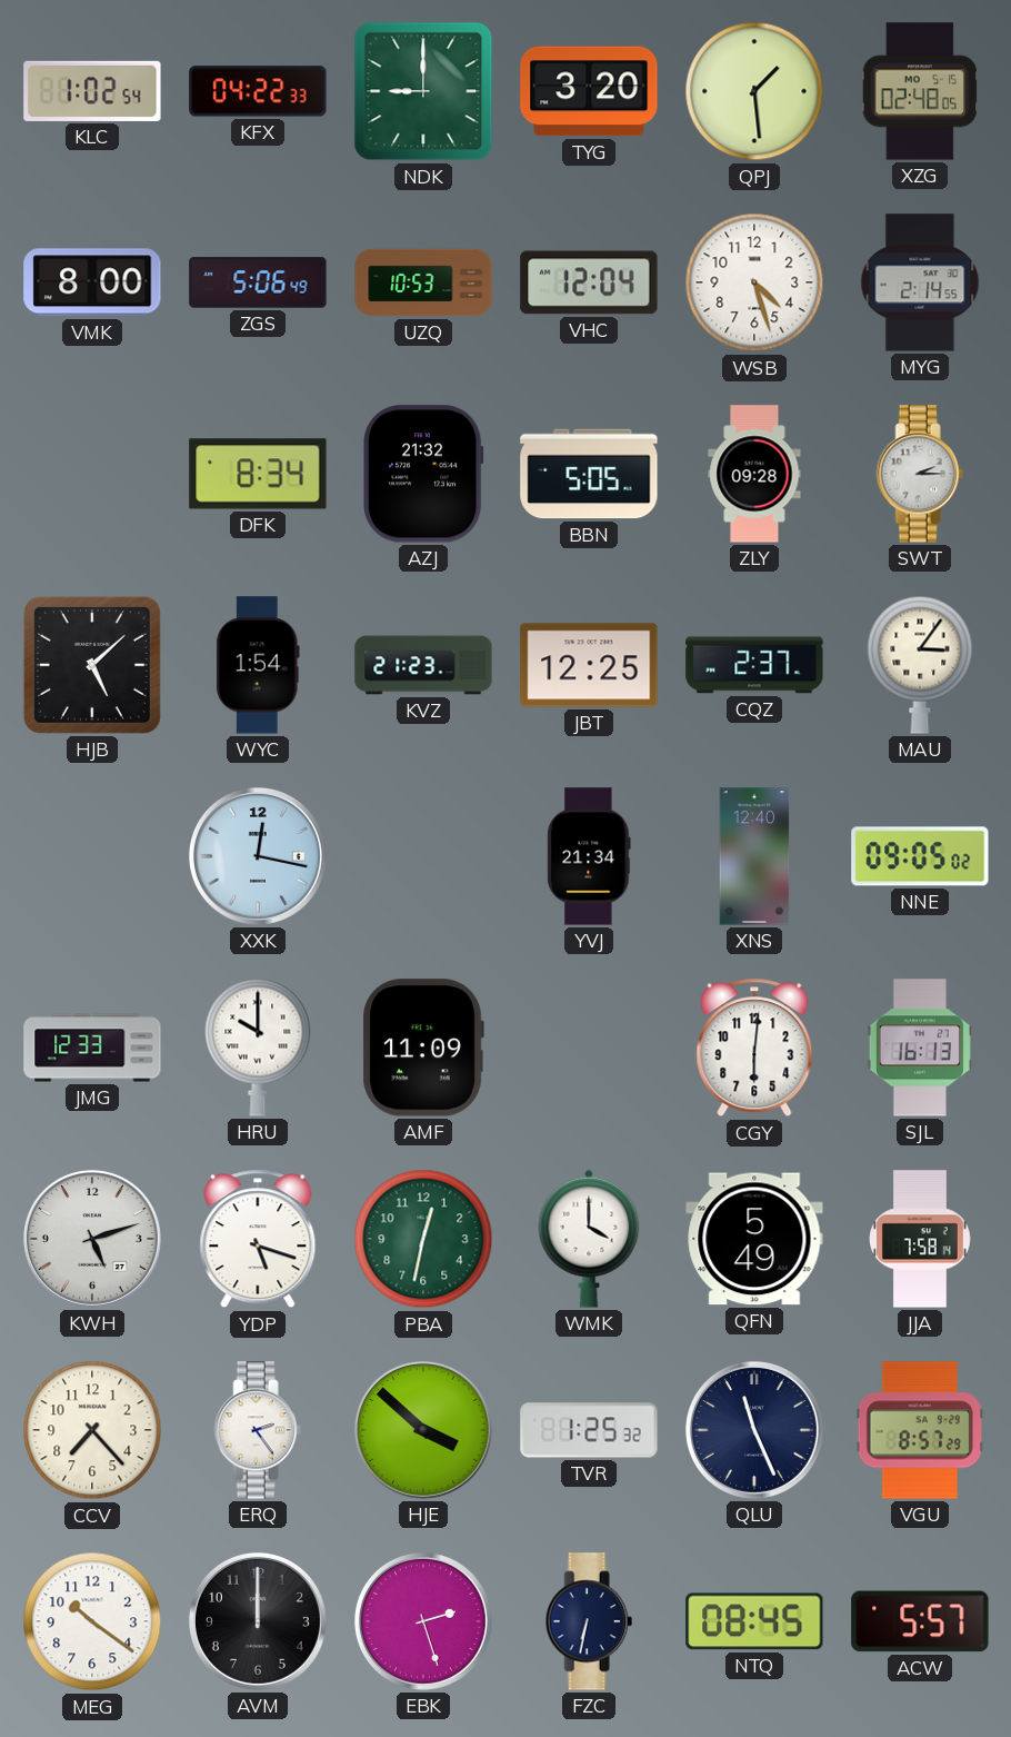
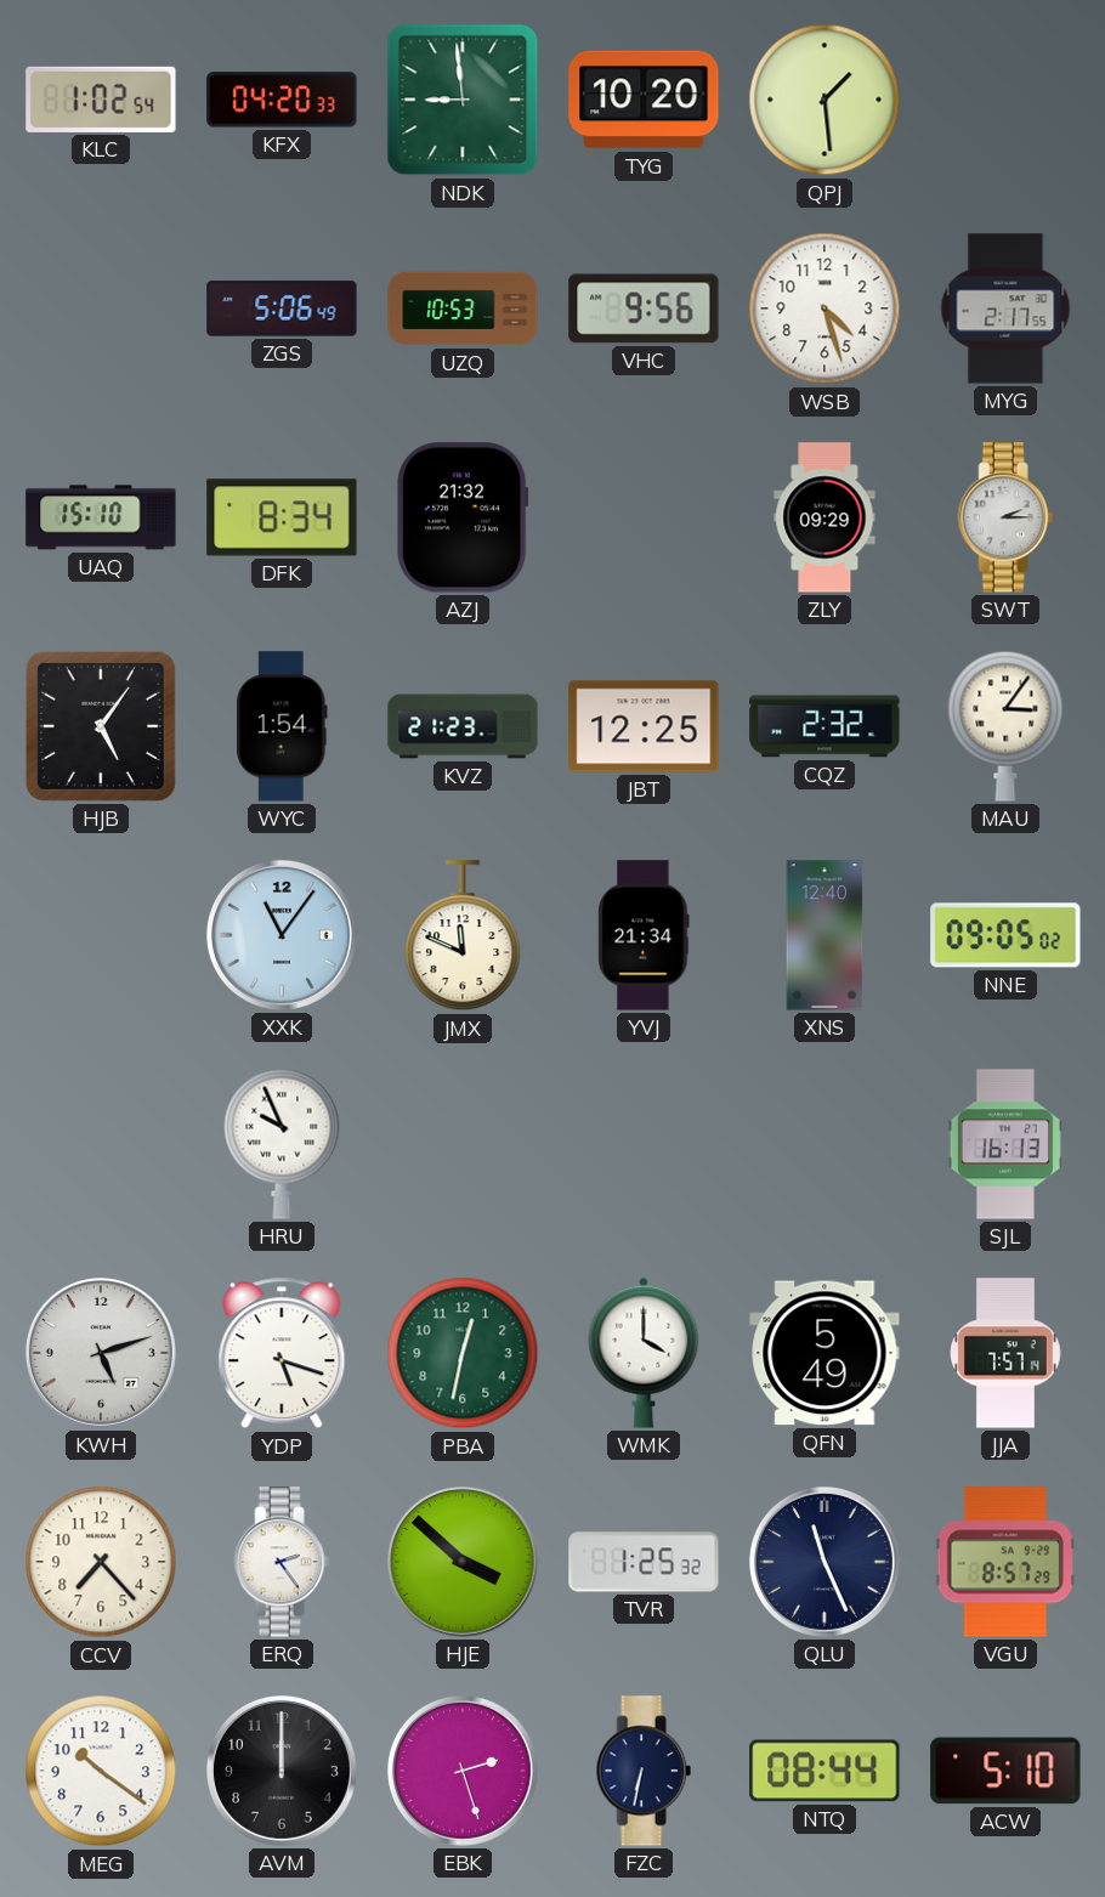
KFX: 04:22 -> 04:20 (282, 100)
NDK: 9:00 -> 8:59 (463, 100)
TYG: 3:20 -> 10:20 (644, 100)
XZG: 02:48 -> none (920, 91)
VMK: 8:00 -> none (92, 282)
VHC: 12:04 -> 9:56 (644, 308)
MYG: 2:14 -> 2:17 (1005, 308)
UAQ: none -> 15:10 (101, 517)
BBN: 5:05 -> none (589, 474)
ZLY: 09:28 -> 09:29 (824, 517)
HJB: 5:08 -> 5:06 (101, 726)
CQZ: 2:37 -> 2:32 (824, 726)
XXK: 12:17 -> 11:06 (282, 935)
JMX: none -> 11:49 (463, 936)
JMG: 12:33 -> none (92, 1048)
HRU: 10:00 -> 9:56 (282, 1144)
AMF: 11:09 -> none (423, 1048)
CGY: 6:01 -> none (754, 1048)
JJA: 7:58 -> 7:57 (1007, 1353)
NTQ: 08:45 -> 08:44 (824, 1771)
ACW: 5:57 -> 5:10 (1005, 1771)
